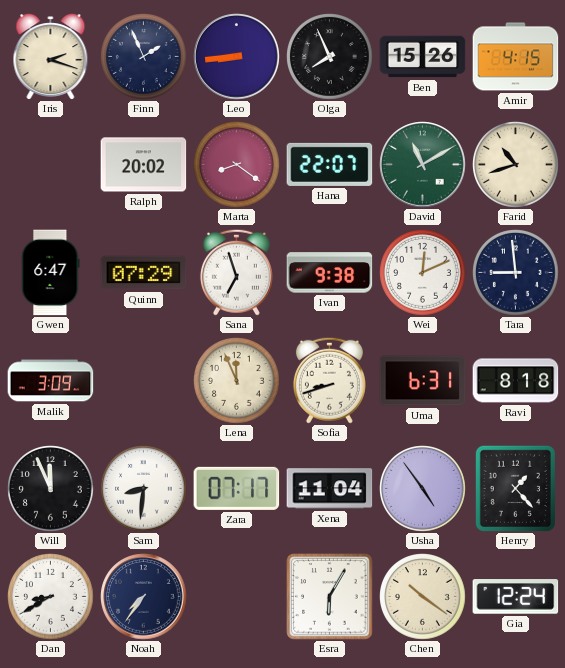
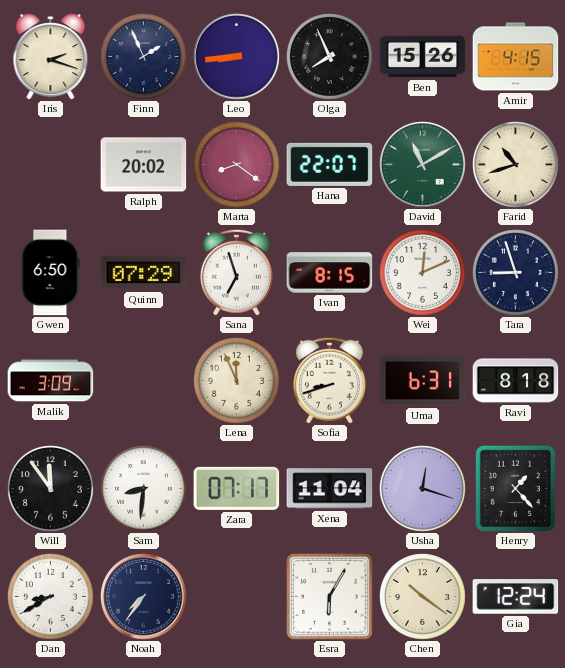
Gwen: 6:47 -> 6:50 (51, 273)
Ivan: 9:38 -> 8:15 (330, 273)
Tara: 8:59 -> 8:57 (516, 273)
Will: 11:56 -> 11:54 (51, 489)
Usha: 4:54 -> 12:18 (423, 489)
